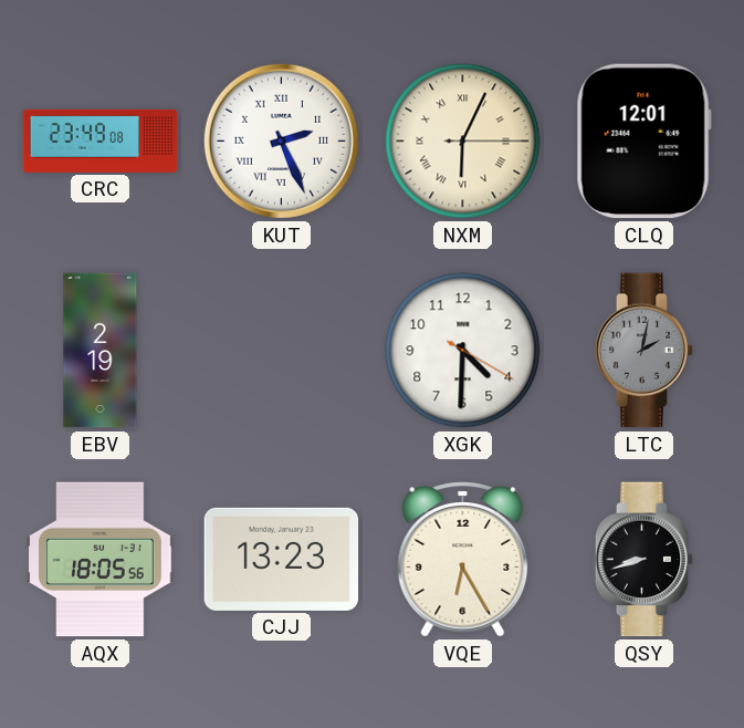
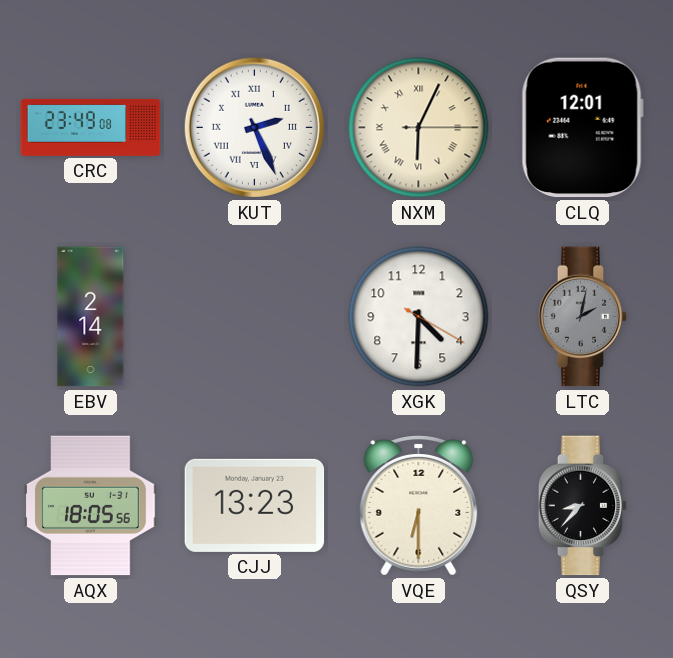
EBV: 2:19 -> 2:14 (91, 317)
VQE: 6:25 -> 6:30 (419, 506)
QSY: 8:42 -> 8:37 (583, 506)
